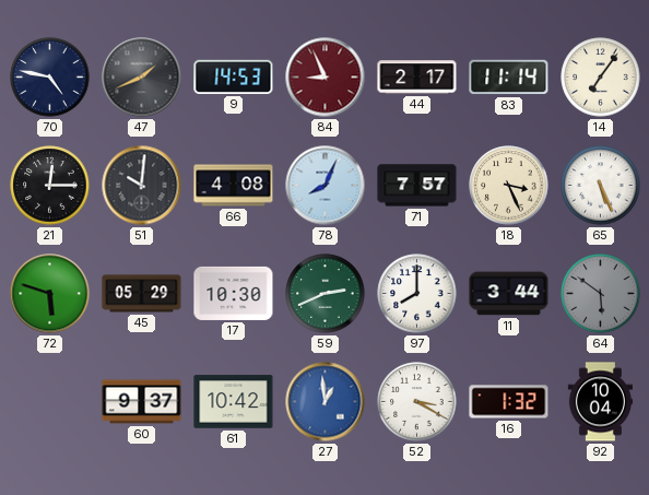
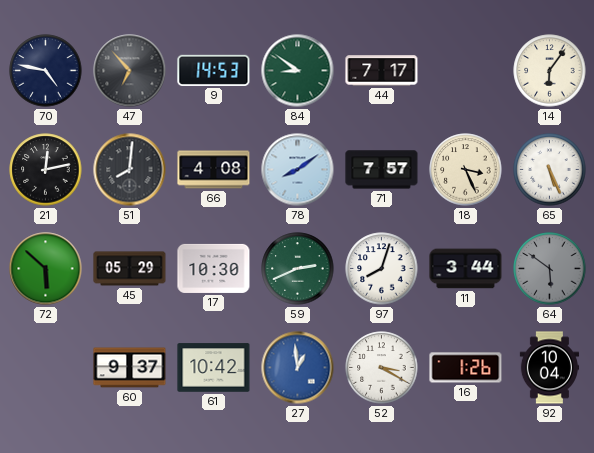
47: 1:41 -> 6:53 (130, 71)
84: 8:56 -> 8:51 (298, 71)
84 dial: burgundy -> green (298, 71)
44: 2:17 -> 7:17 (382, 71)
83: 11:14 -> none (509, 78)
14: 7:06 -> 6:06 (550, 71)
21: 12:15 -> 12:13 (46, 170)
51: 10:01 -> 8:01 (130, 170)
78: 8:04 -> 8:09 (298, 170)
72: 5:48 -> 5:52 (46, 269)
97: 8:00 -> 8:03 (382, 269)
16: 1:32 -> 1:26 (466, 368)
